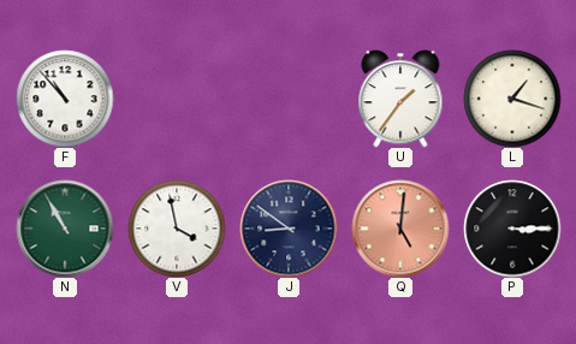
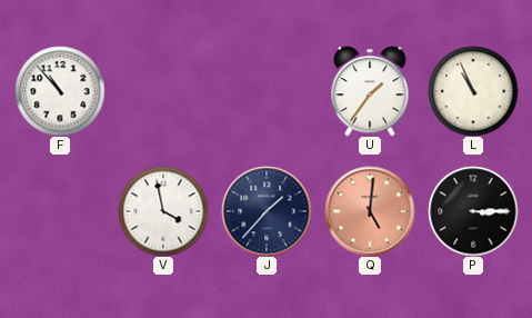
L: 1:18 -> 10:56 (473, 91)
N: 10:55 -> none (65, 229)
J: 8:51 -> 1:37 (267, 211)
